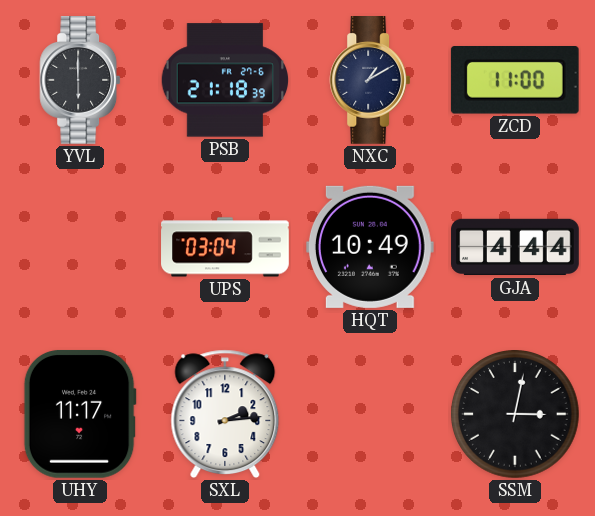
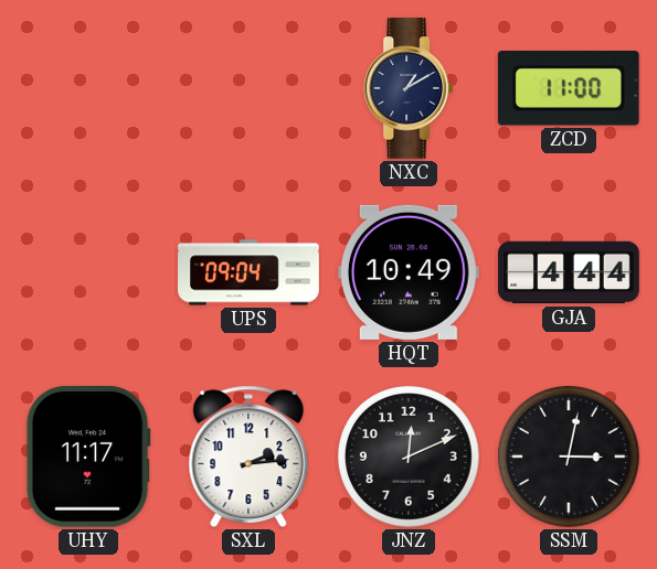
YVL: 6:00 -> none (80, 81)
PSB: 21:18 -> none (225, 80)
UPS: 03:04 -> 09:04 (248, 272)
JNZ: none -> 12:11 (409, 457)
